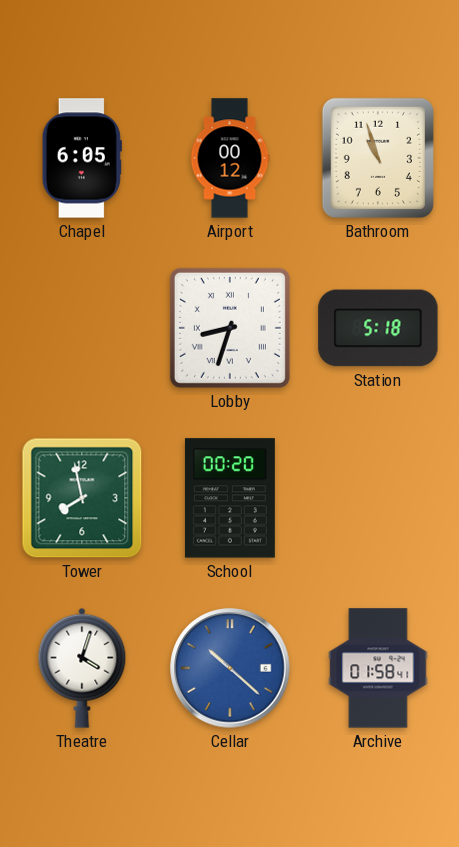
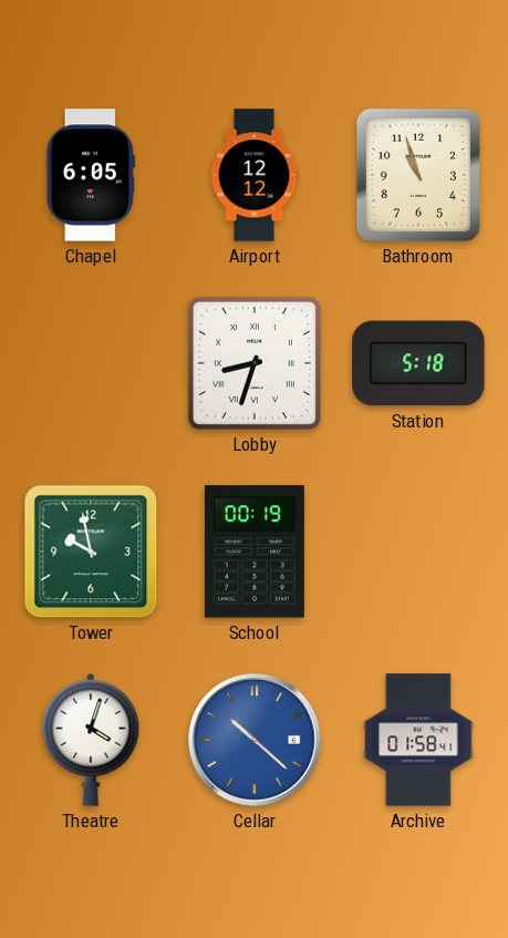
Airport: 00:12 -> 12:12 (255, 175)
Tower: 7:58 -> 9:58 (91, 552)
School: 00:20 -> 00:19 (255, 552)
